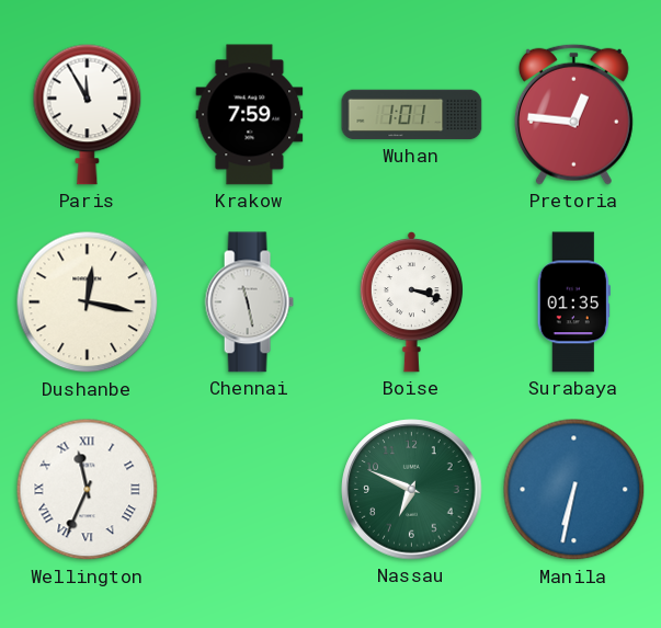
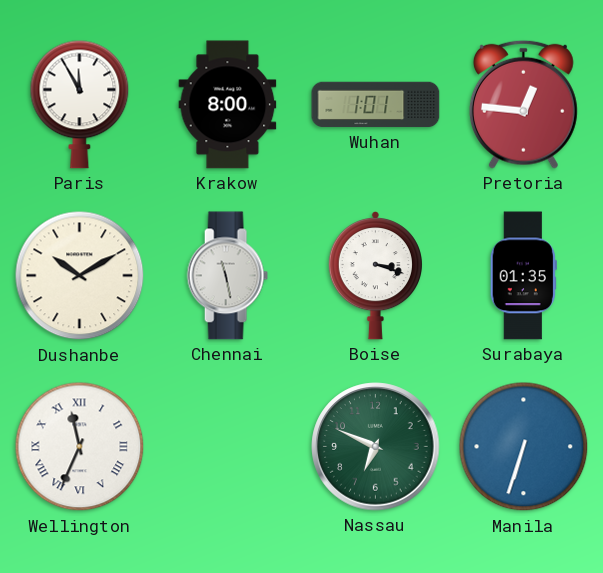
Krakow: 7:59 -> 8:00 (228, 105)
Dushanbe: 12:17 -> 10:10 (80, 276)
Manila: 6:32 -> 6:33 (524, 447)
